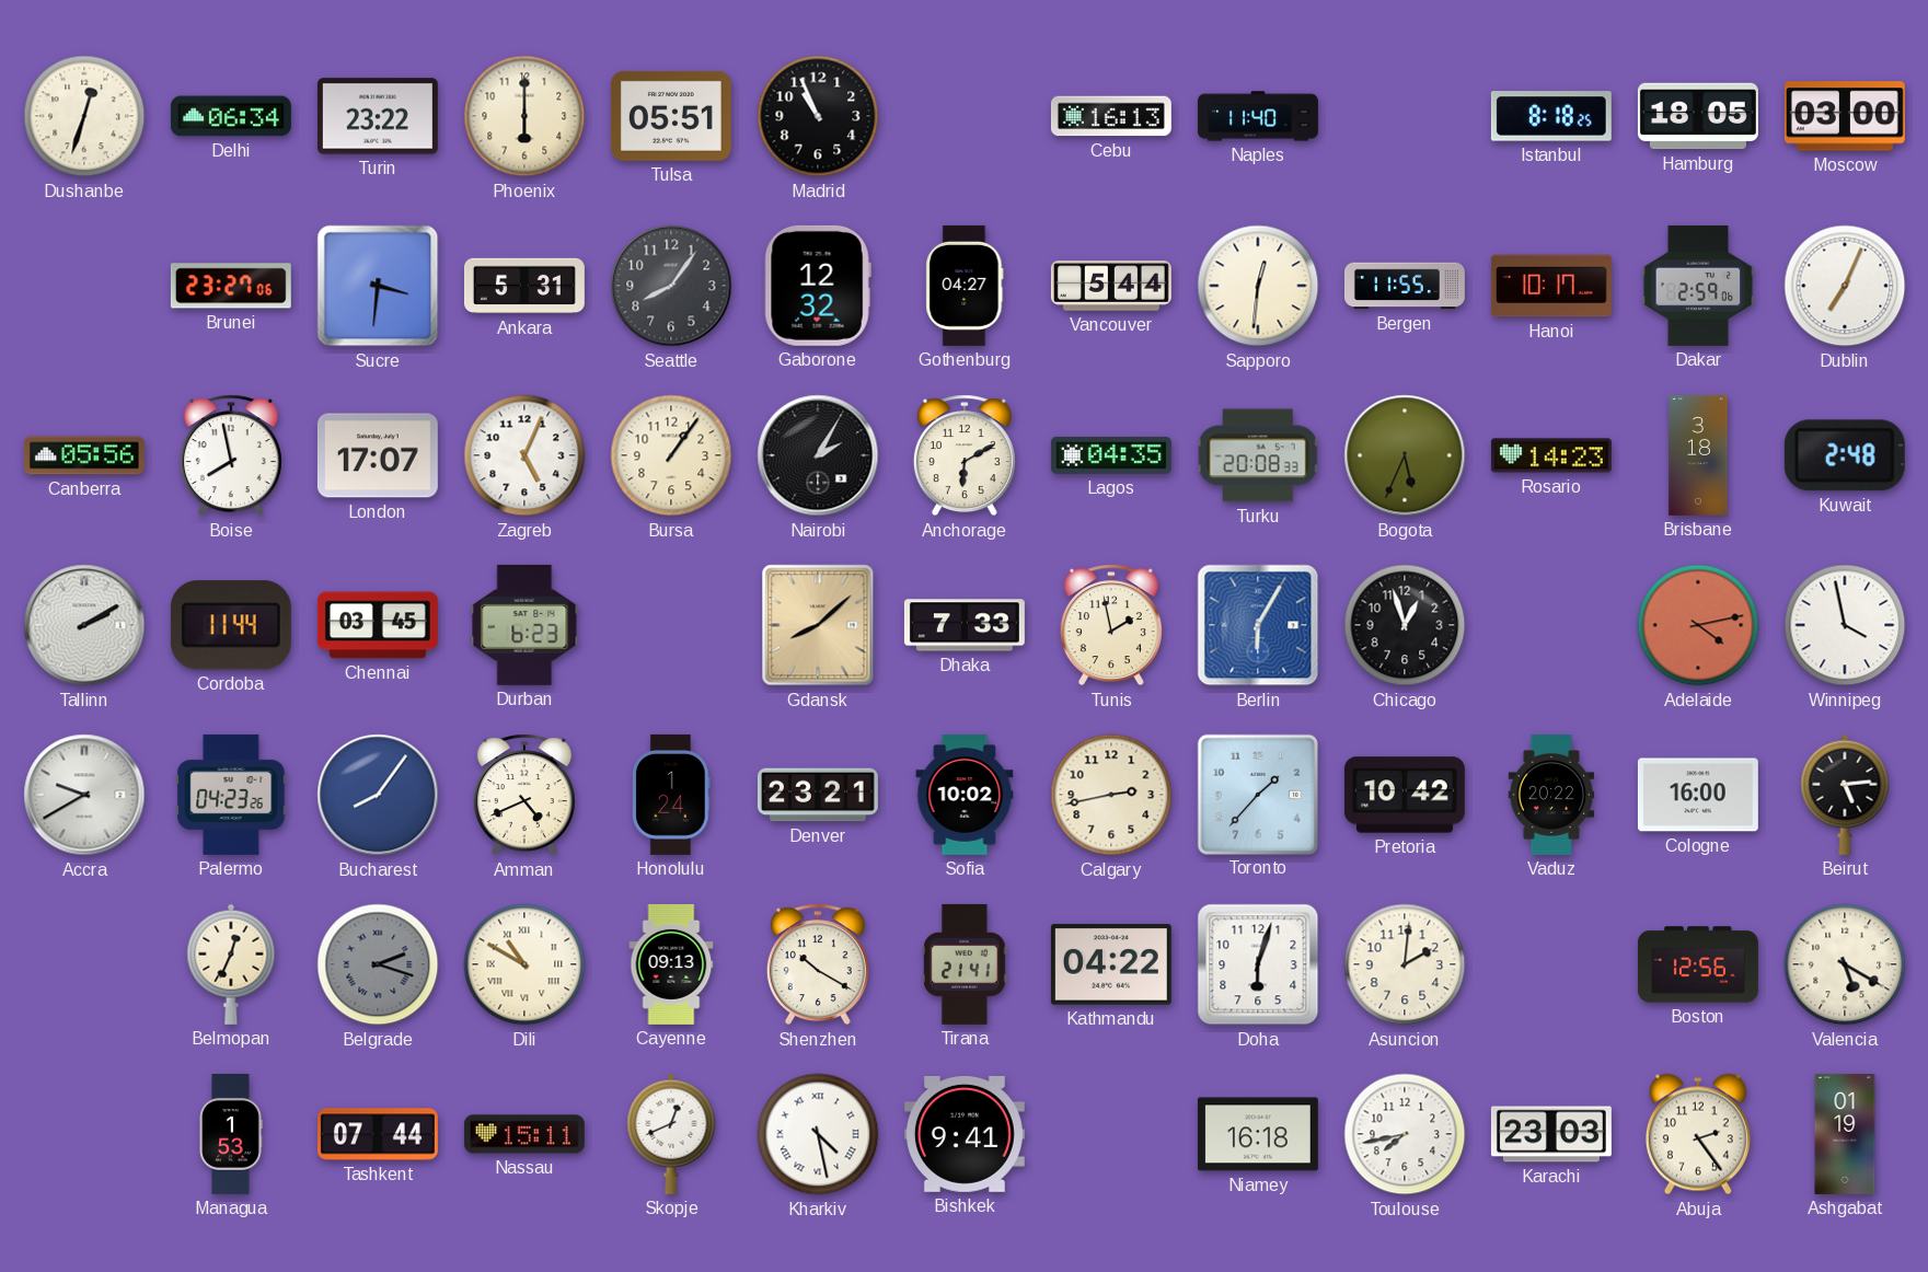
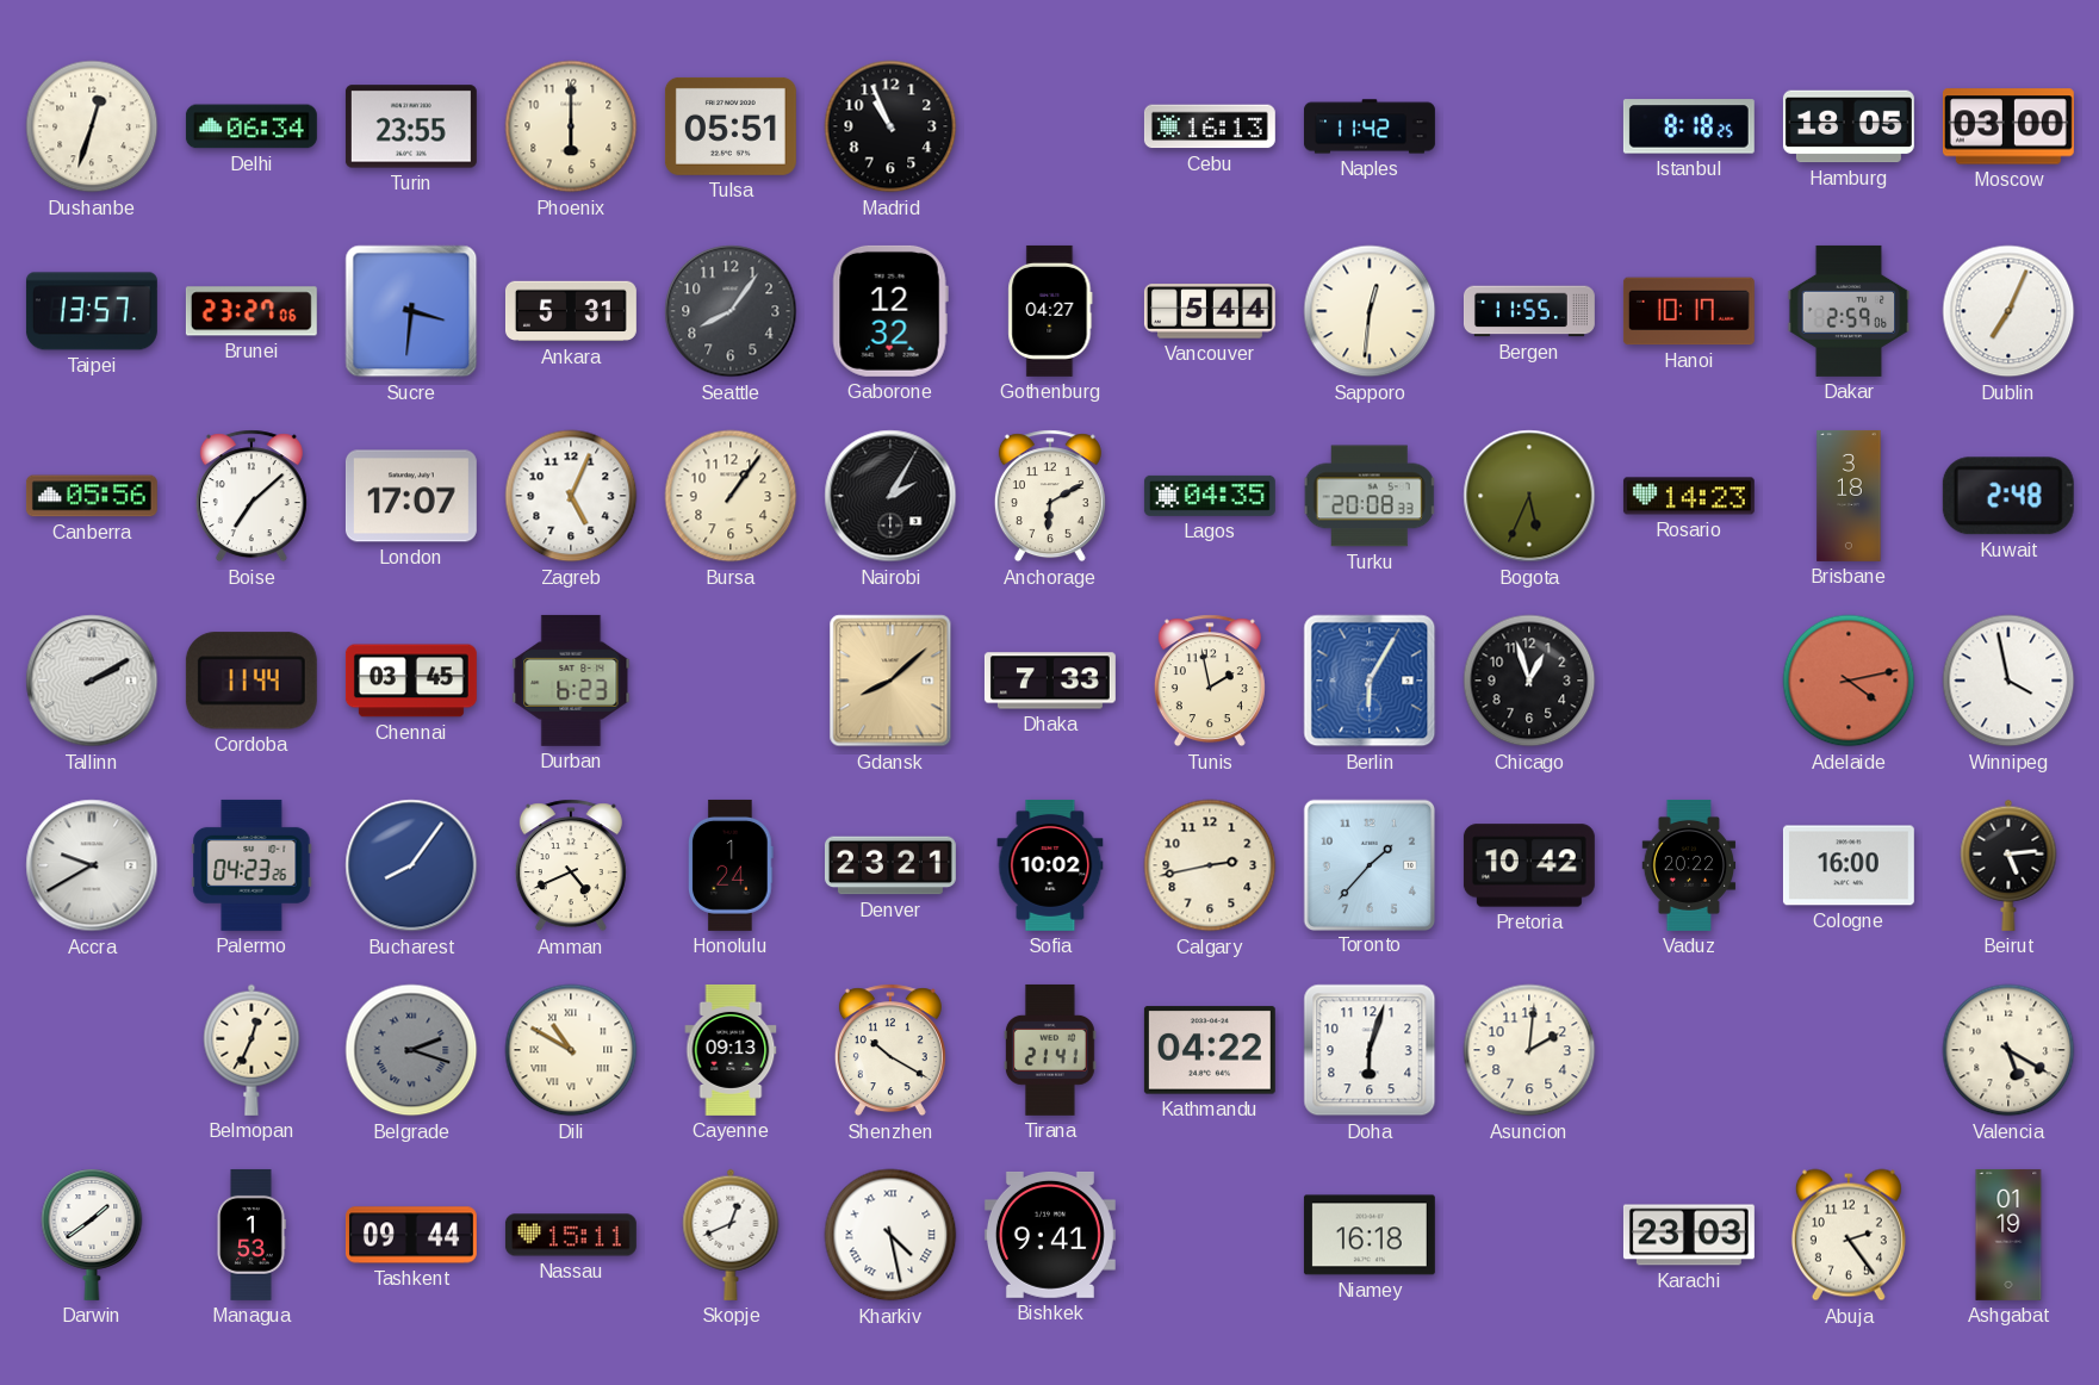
Turin: 23:22 -> 23:55 (411, 126)
Naples: 11:40 -> 11:42 (1370, 126)
Taipei: none -> 13:57 (92, 311)
Boise: 7:58 -> 7:08 (251, 496)
Boston: 12:56 -> none (1698, 964)
Darwin: none -> 1:39 (92, 1235)
Tashkent: 07:44 -> 09:44 (411, 1235)
Toulouse: 7:43 -> none (1405, 1134)
